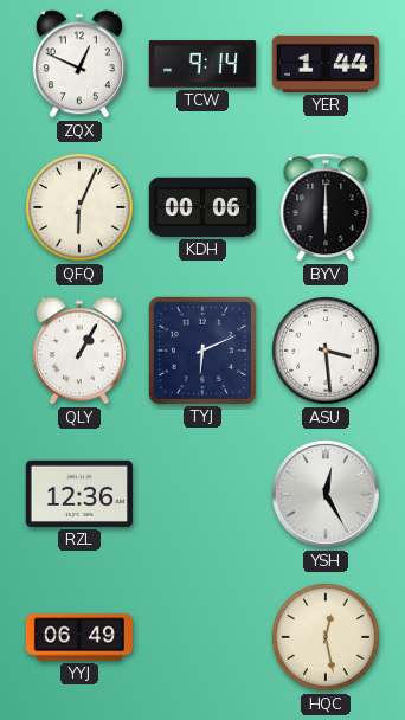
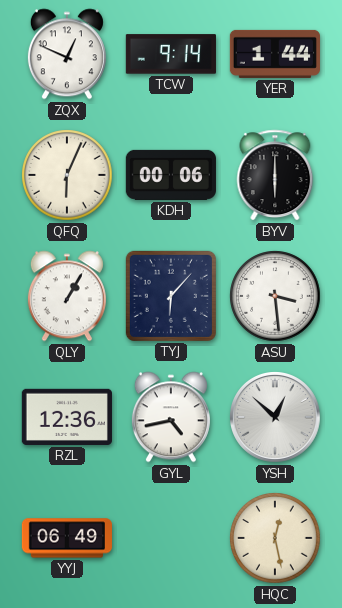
TYJ: 6:11 -> 6:07 (171, 296)
GYL: none -> 4:43 (171, 417)
YSH: 12:25 -> 12:52 (276, 418)
